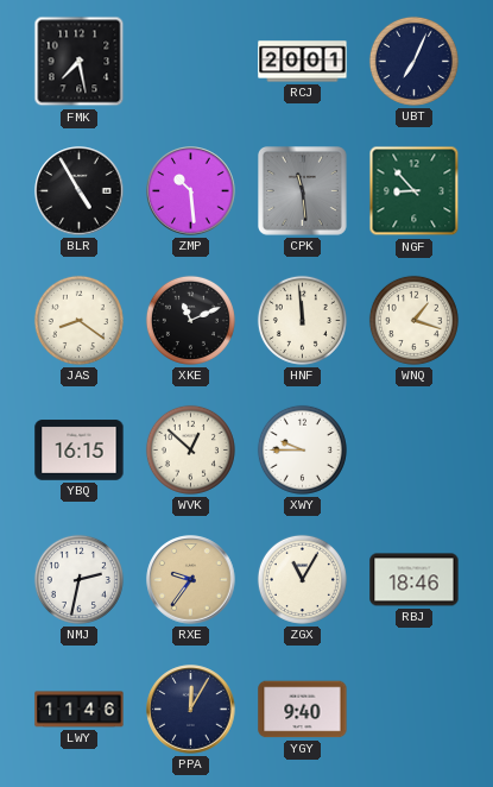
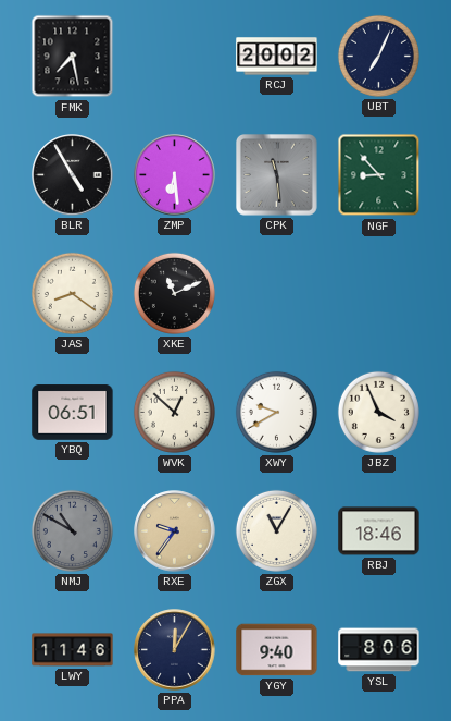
RCJ: 20:01 -> 20:02 (277, 57)
ZMP: 10:29 -> 6:29 (175, 175)
HNF: 11:59 -> none (302, 320)
WNQ: 1:18 -> none (413, 320)
YBQ: 16:15 -> 06:51 (73, 413)
XWY: 9:45 -> 9:40 (276, 412)
JBZ: none -> 3:56 (378, 412)
NMJ: 2:32 -> 10:50 (72, 530)
NMJ dial: white -> grey (72, 530)
YSL: none -> 8:06 (379, 650)
